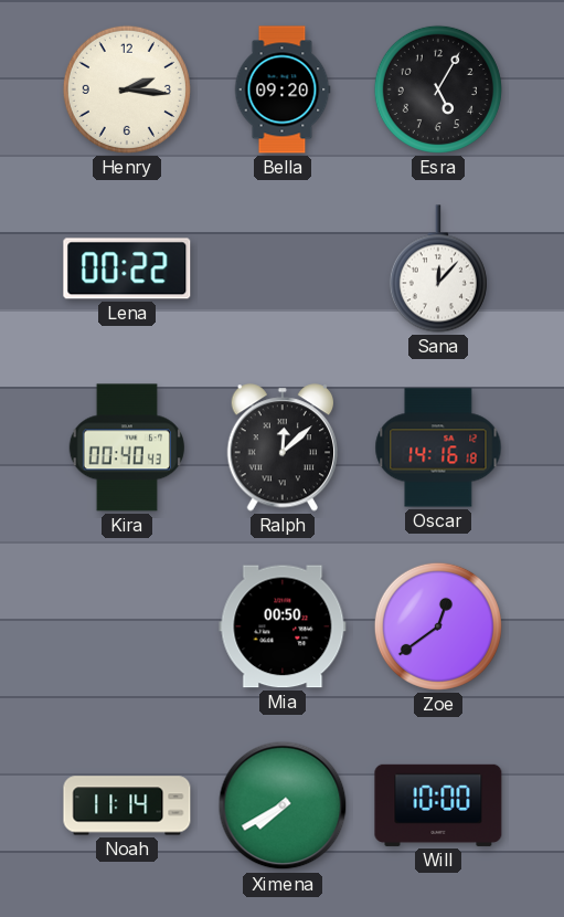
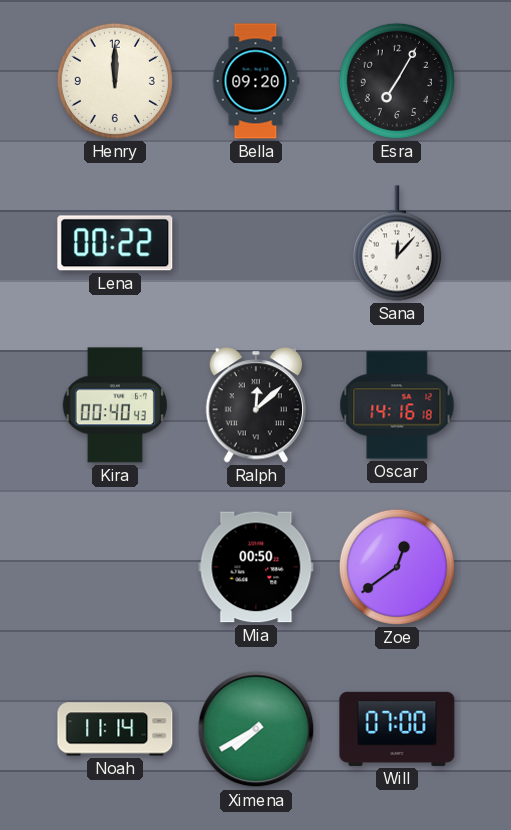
Henry: 2:16 -> 12:00 (115, 81)
Esra: 5:05 -> 7:05 (397, 81)
Will: 10:00 -> 07:00 (397, 729)
